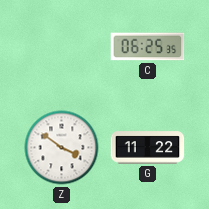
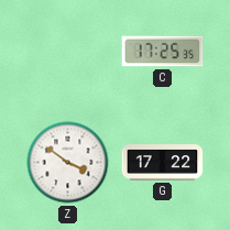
C: 06:25 -> 17:25 (163, 52)
G: 11:22 -> 17:22 (163, 163)
